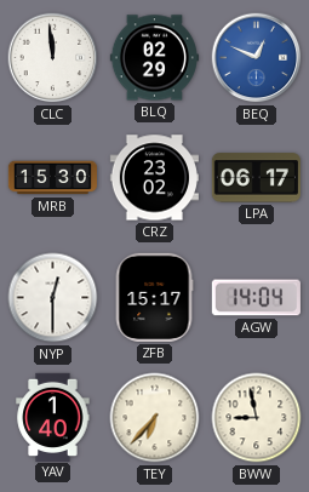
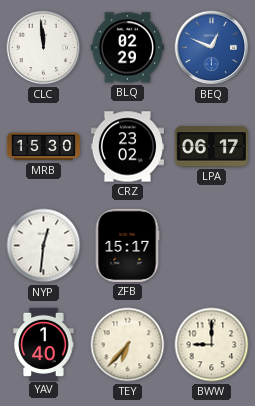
NYP: 12:30 -> 12:31 (44, 246)
AGW: 14:04 -> none (256, 298)
BWW: 8:58 -> 9:00 (212, 345)
